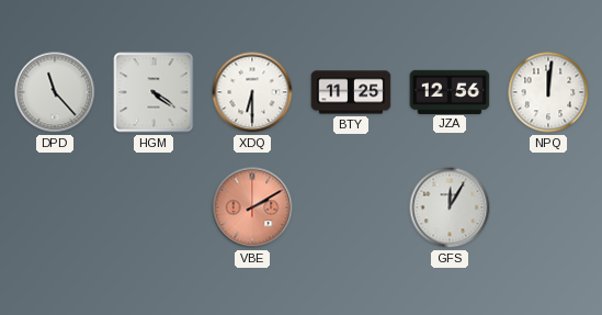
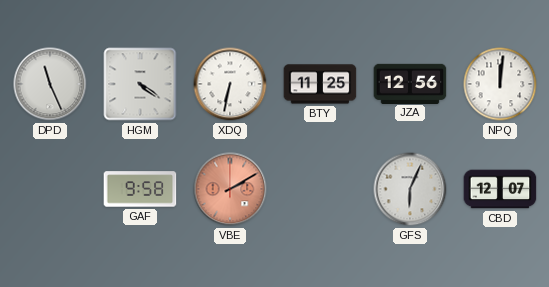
DPD: 11:23 -> 11:26 (50, 84)
XDQ: 6:30 -> 6:32 (230, 84)
GAF: none -> 9:58 (140, 189)
GFS: 12:05 -> 6:04 (410, 189)
CBD: none -> 12:07 (500, 189)
